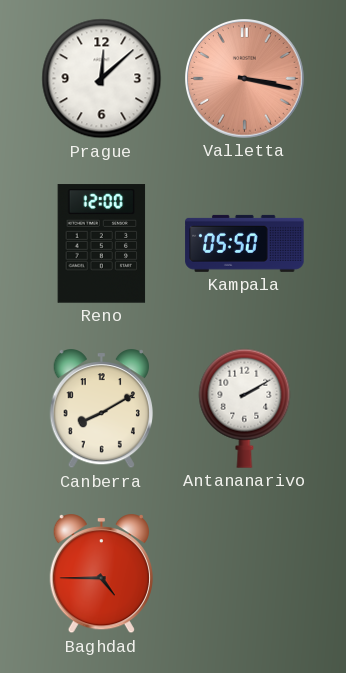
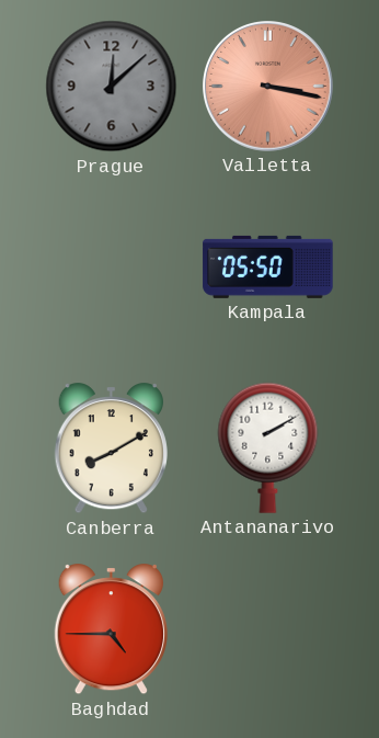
Prague dial: white -> grey (112, 87)
Reno: 12:00 -> none (102, 244)
